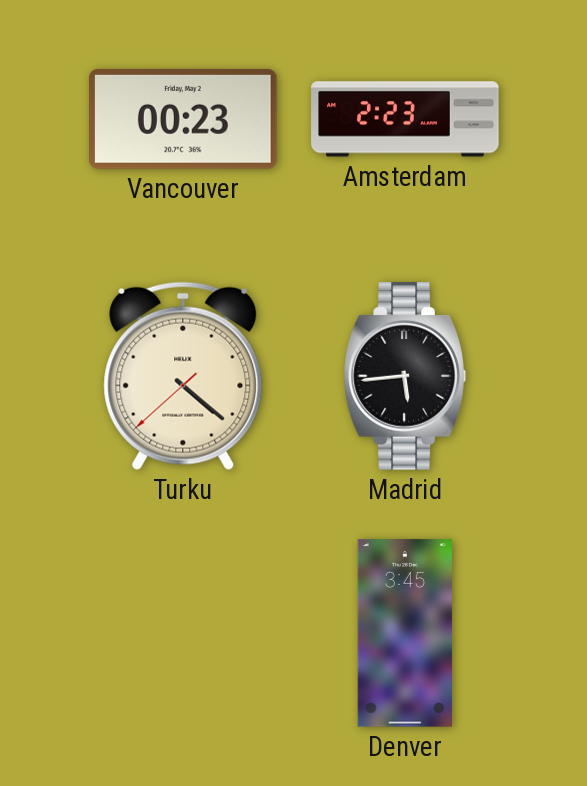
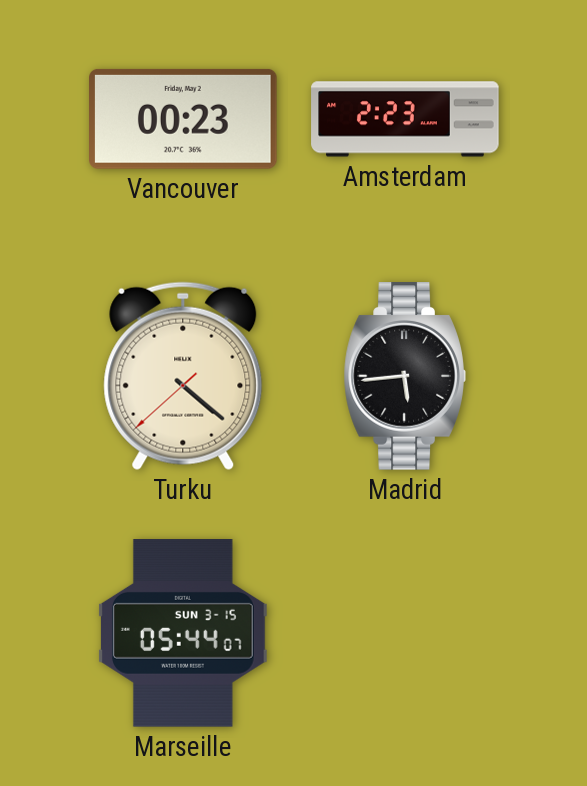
Marseille: none -> 05:44 (183, 633)
Denver: 3:45 -> none (405, 633)
